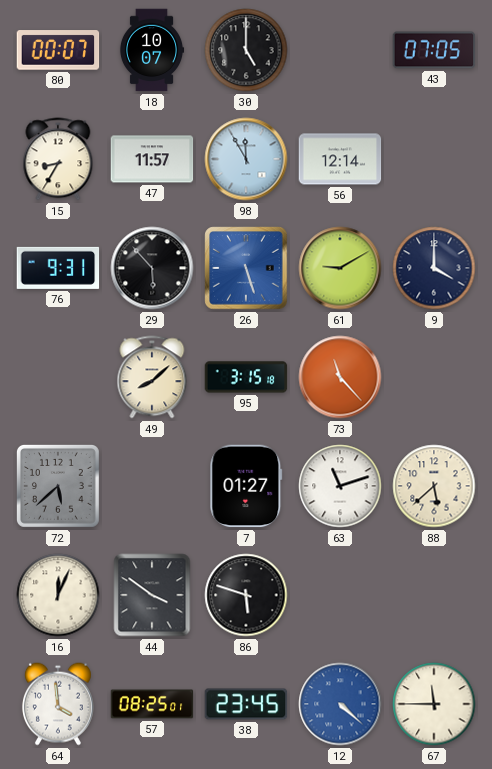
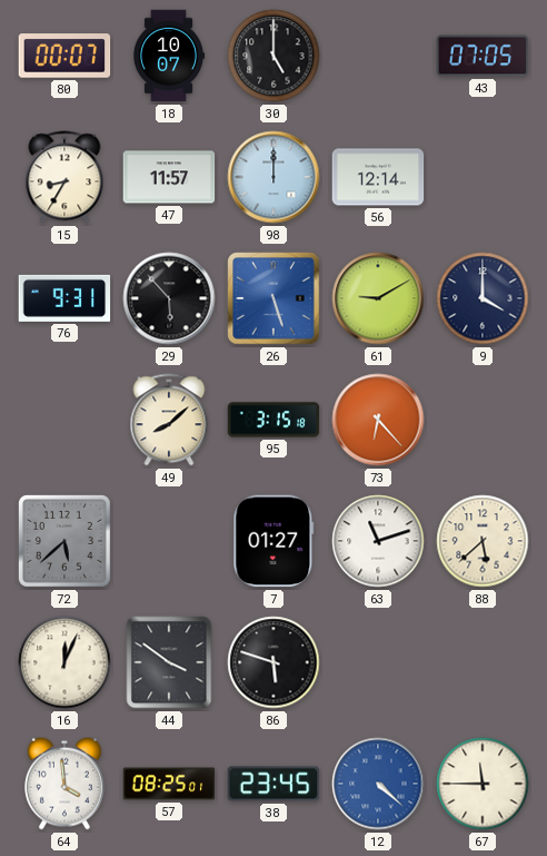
98: 11:55 -> 12:00 (273, 177)
73: 11:23 -> 6:23 (378, 420)
